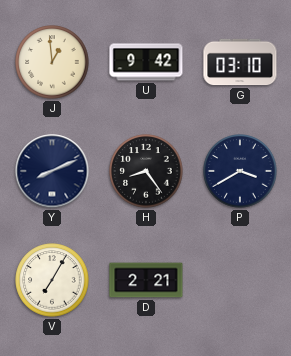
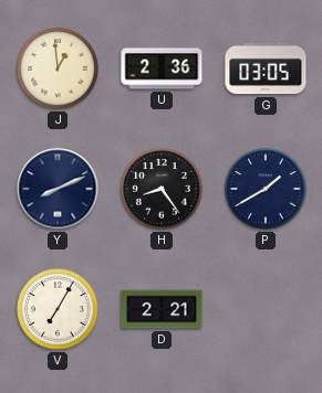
U: 9:42 -> 2:36 (162, 68)
G: 03:10 -> 03:05 (266, 68)
P: 3:40 -> 1:40 (266, 189)
